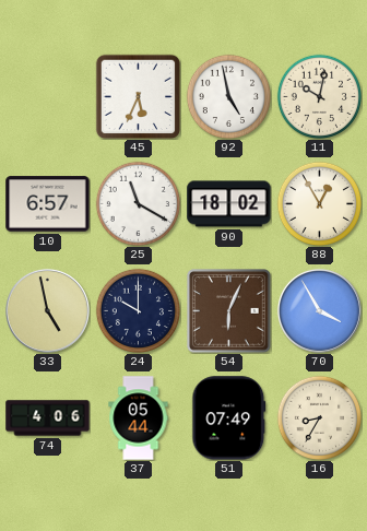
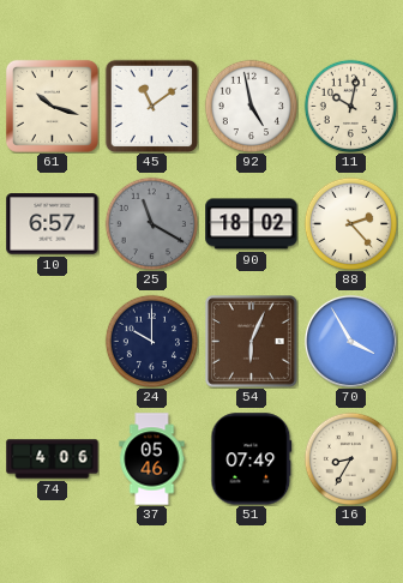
61: none -> 10:18 (52, 106)
45: 5:34 -> 11:09 (151, 106)
25 dial: white -> grey (151, 223)
88: 12:55 -> 2:23 (350, 223)
33: 4:58 -> none (47, 310)
37: 05:44 -> 05:46 (152, 459)
